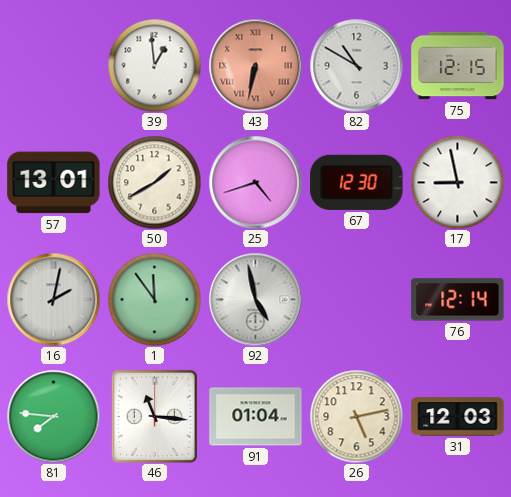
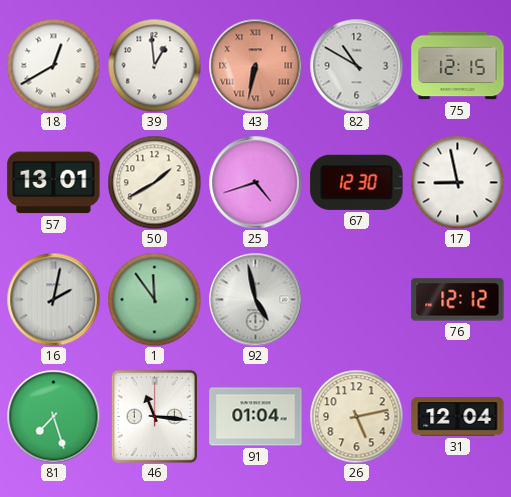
18: none -> 12:40 (53, 65)
76: 12:14 -> 12:12 (458, 300)
81: 7:46 -> 7:27 (53, 416)
31: 12:03 -> 12:04 (458, 417)
